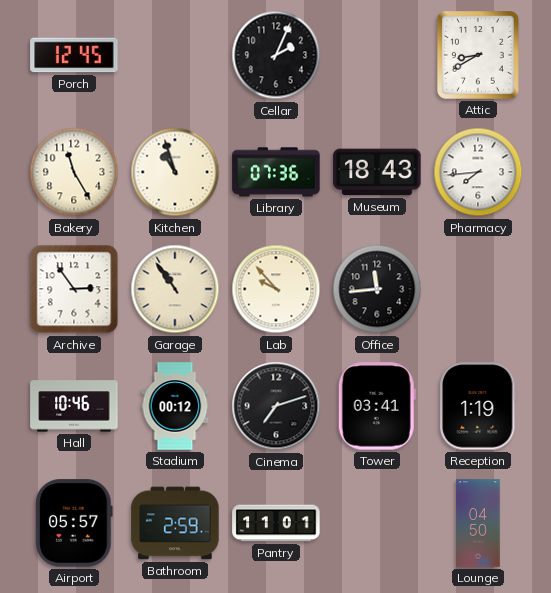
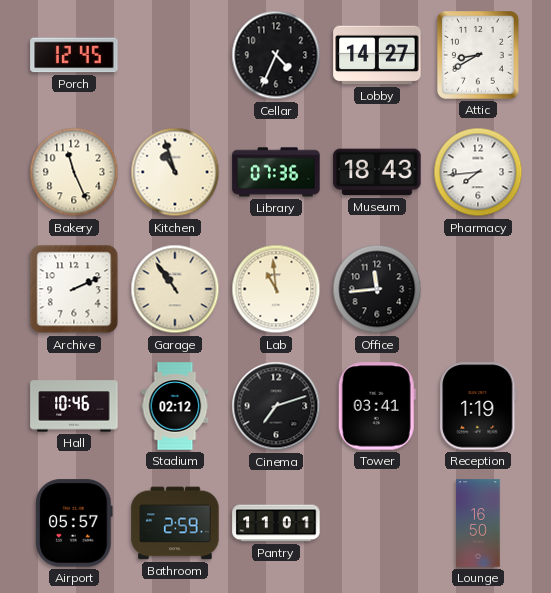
Cellar: 2:04 -> 4:34 (276, 55)
Lobby: none -> 14:27 (377, 55)
Bakery: 11:25 -> 11:26 (74, 172)
Archive: 2:54 -> 2:11 (74, 289)
Lab: 9:53 -> 10:59 (276, 289)
Stadium: 00:12 -> 02:12 (175, 406)
Lounge: 04:50 -> 16:50 (478, 523)
